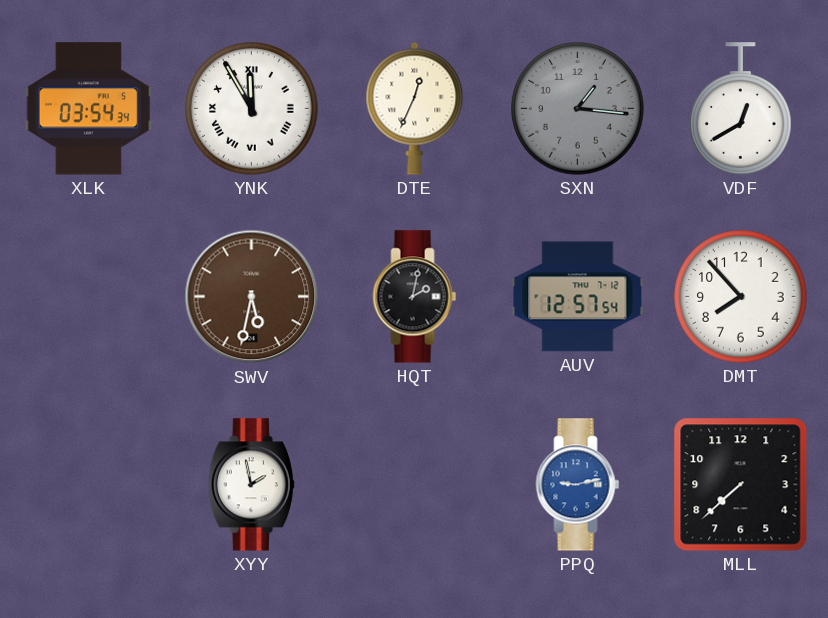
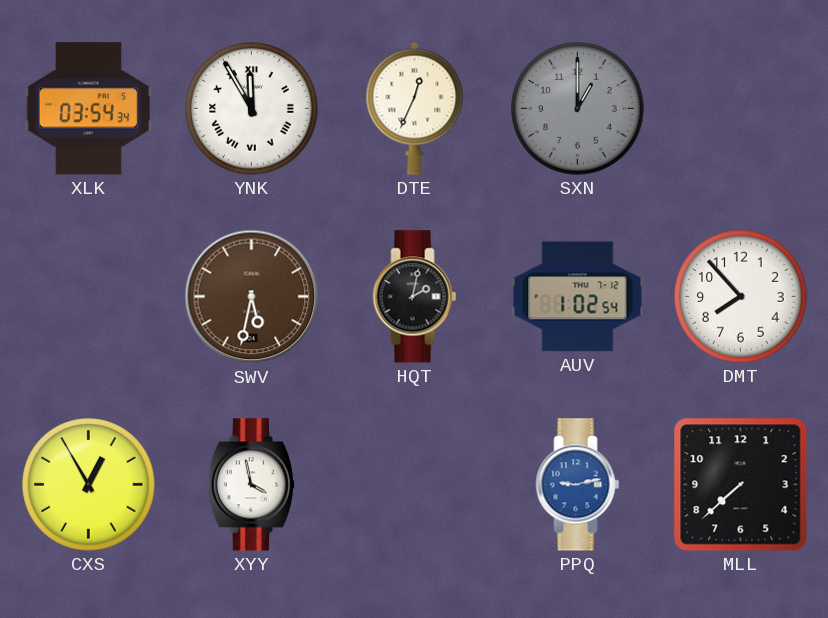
SXN: 1:16 -> 1:00 (578, 109)
VDF: 12:40 -> none (741, 109)
AUV: 12:57 -> 1:02 (578, 297)
CXS: none -> 12:55 (89, 485)
XYY: 1:58 -> 3:58 (251, 485)
